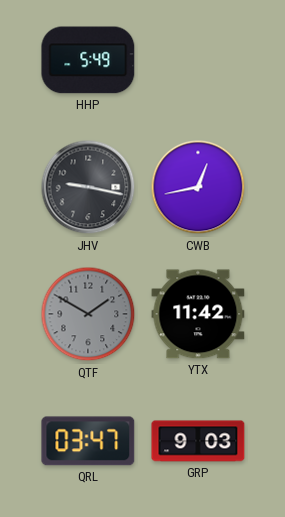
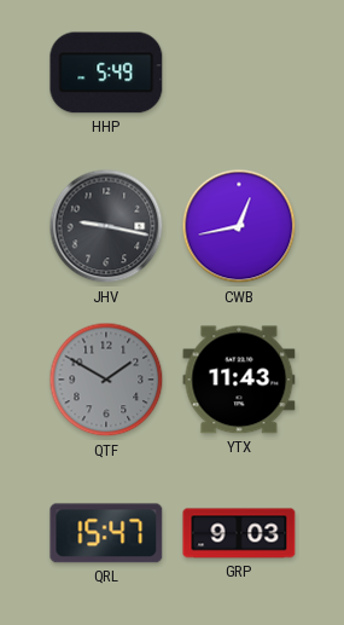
YTX: 11:42 -> 11:43 (239, 380)
QRL: 03:47 -> 15:47 (106, 533)
